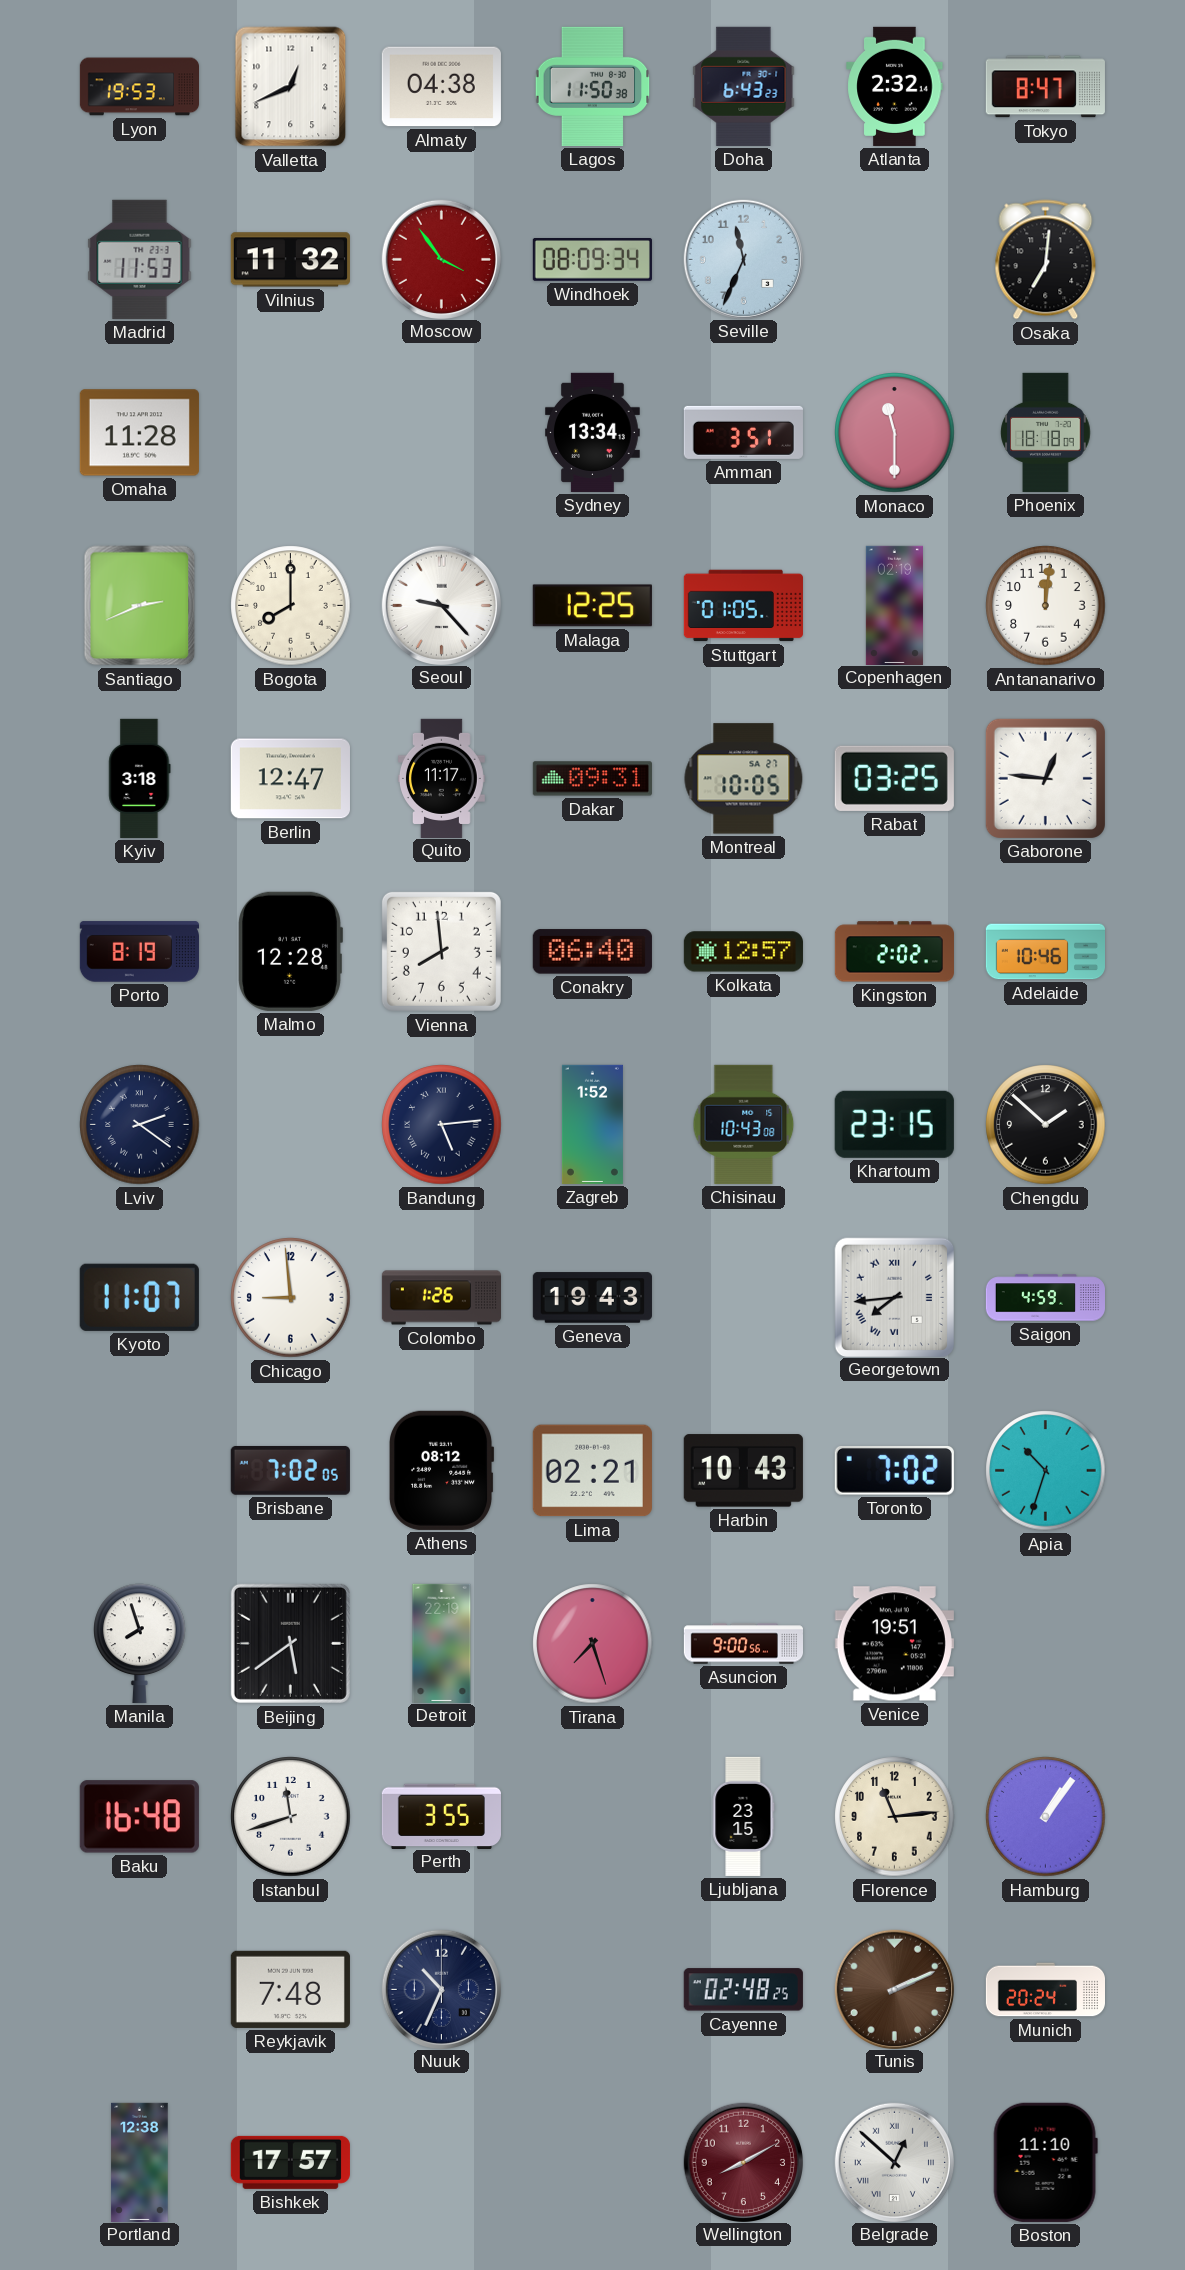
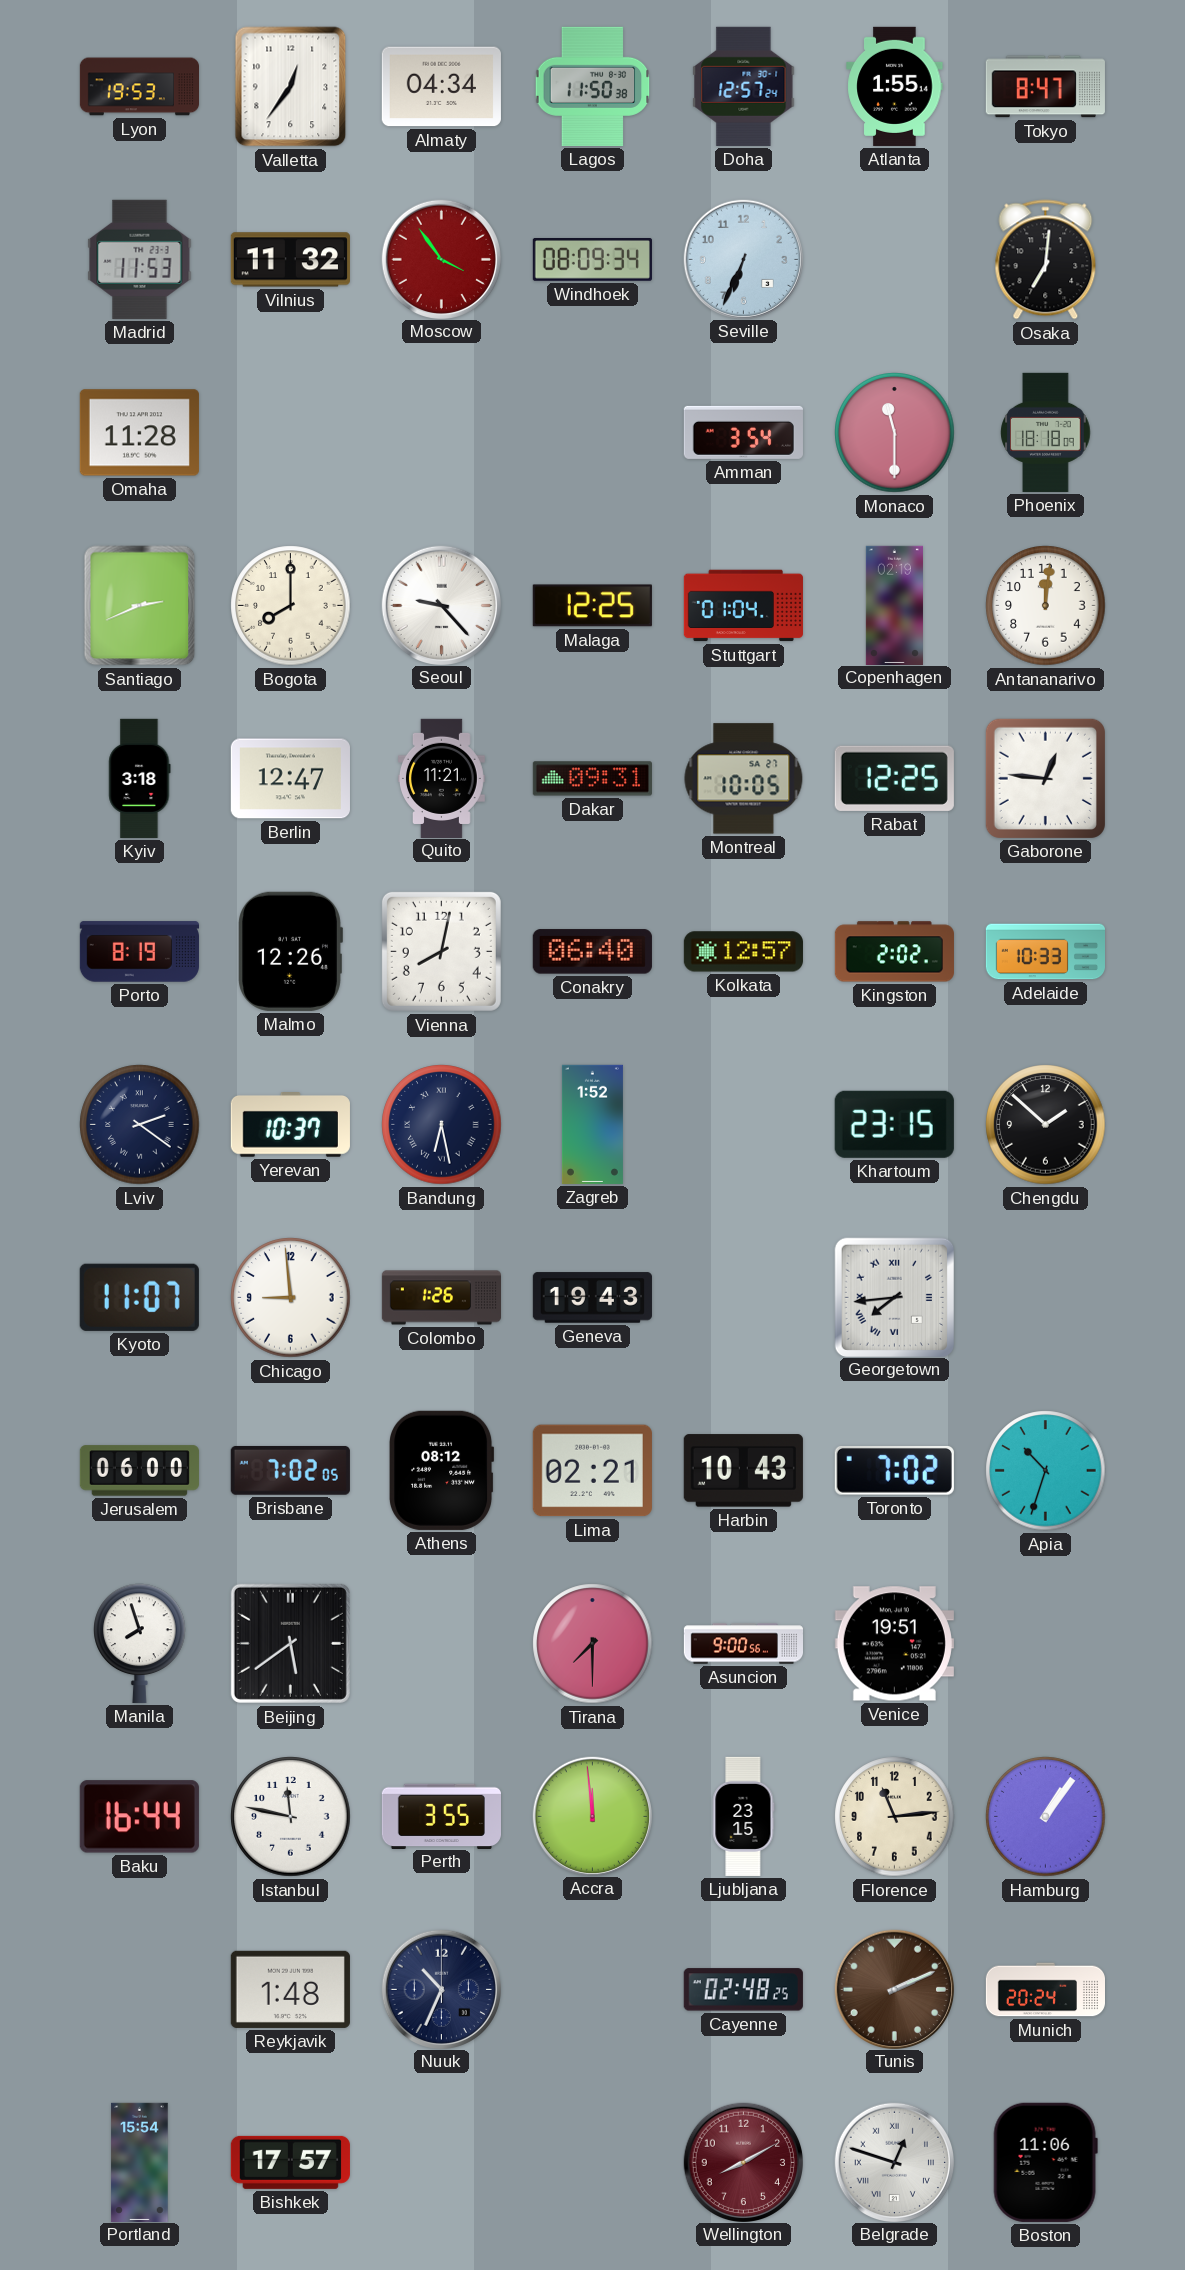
Valletta: 12:41 -> 12:36 (291, 87)
Almaty: 04:38 -> 04:34 (441, 87)
Doha: 6:43 -> 12:57 (744, 86)
Atlanta: 2:32 -> 1:55 (895, 86)
Seville: 11:34 -> 6:34 (743, 259)
Sydney: 13:34 -> none (593, 432)
Amman: 3:51 -> 3:54 (743, 432)
Stuttgart: 01:05 -> 01:04 (743, 606)
Quito: 11:17 -> 11:21 (441, 778)
Rabat: 03:25 -> 12:25 (894, 778)
Malmo: 12:28 -> 12:26 (290, 951)
Vienna: 7:59 -> 8:02 (441, 951)
Adelaide: 10:46 -> 10:33 (1045, 952)
Yerevan: none -> 10:37 (290, 1125)
Bandung: 5:14 -> 6:28 (442, 1125)
Chisinau: 10:43 -> none (744, 1124)
Saigon: 4:59 -> none (1046, 1298)
Jerusalem: none -> 06:00 (139, 1471)
Detroit: 22:19 -> none (442, 1643)
Tirana: 7:27 -> 7:30 (593, 1644)
Baku: 16:48 -> 16:44 (139, 1817)
Istanbul: 11:42 -> 11:47 (291, 1817)
Accra: none -> 11:59 (592, 1816)
Reykjavik: 7:48 -> 1:48 (290, 1989)
Portland: 12:38 -> 15:54 (140, 2162)
Belgrade: 12:52 -> 12:48 (894, 2162)
Boston: 11:10 -> 11:06 (1045, 2162)
